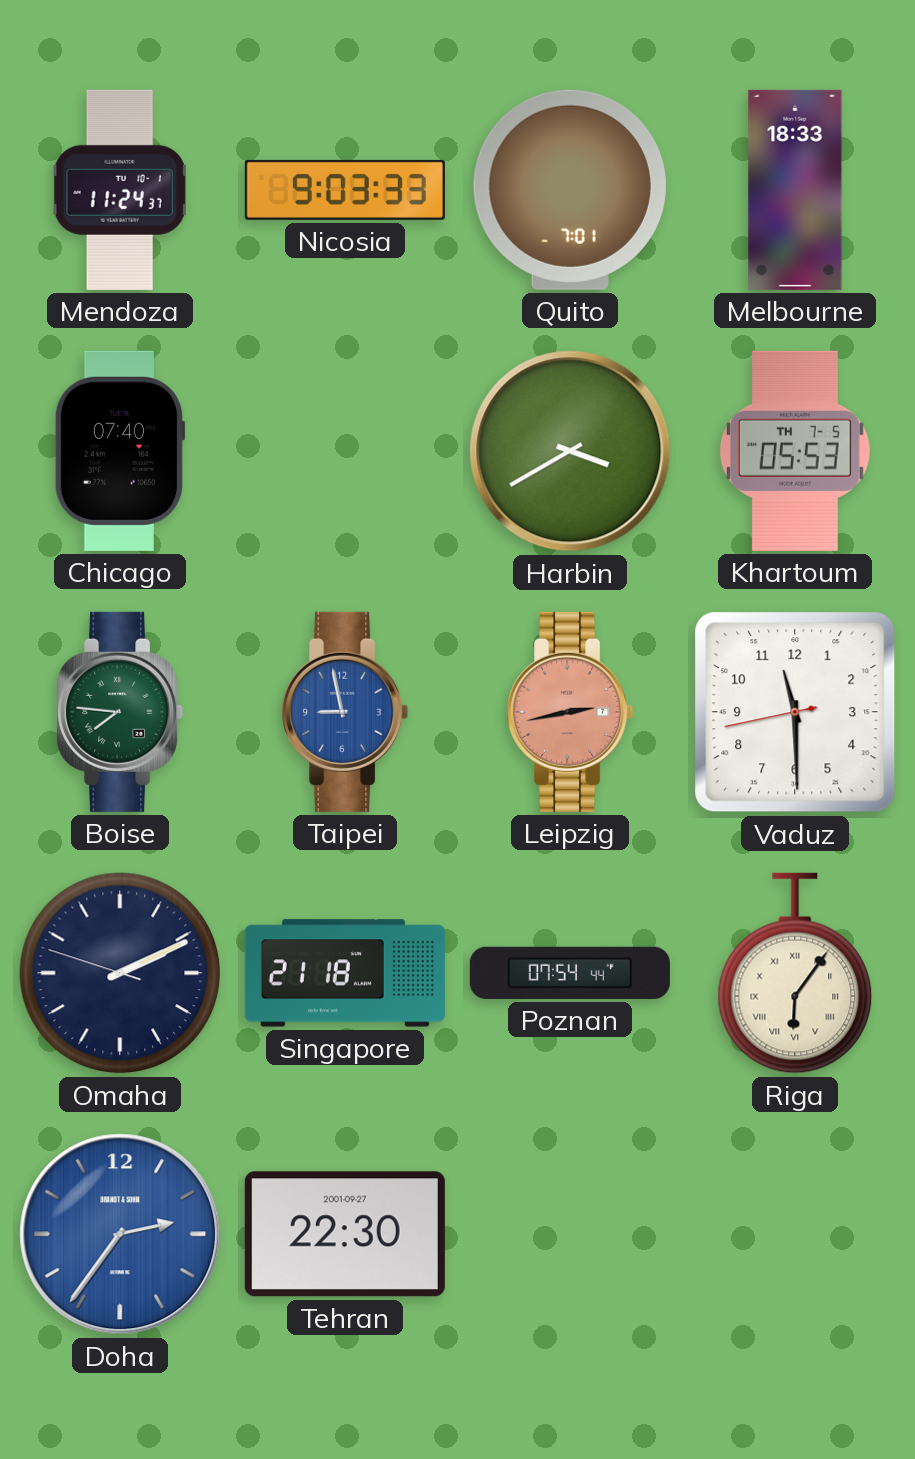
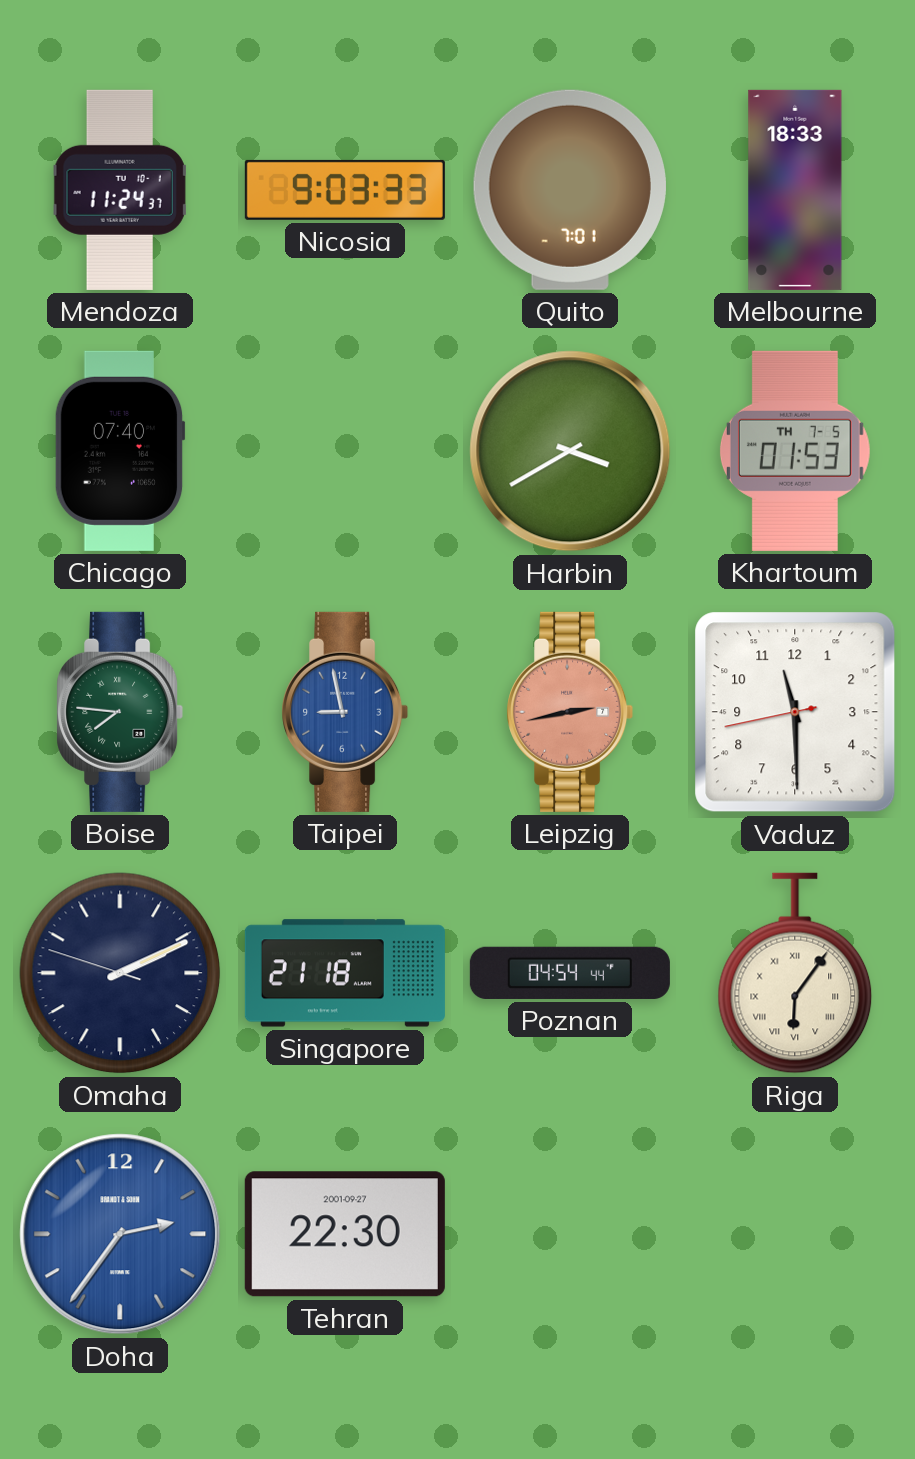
Khartoum: 05:53 -> 01:53 (795, 451)
Poznan: 07:54 -> 04:54 (570, 973)
